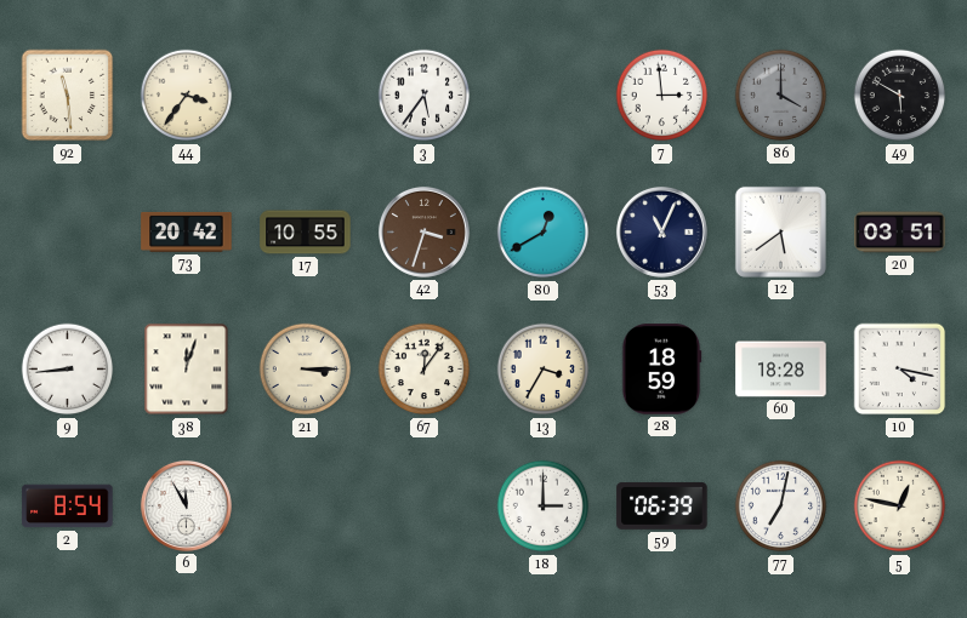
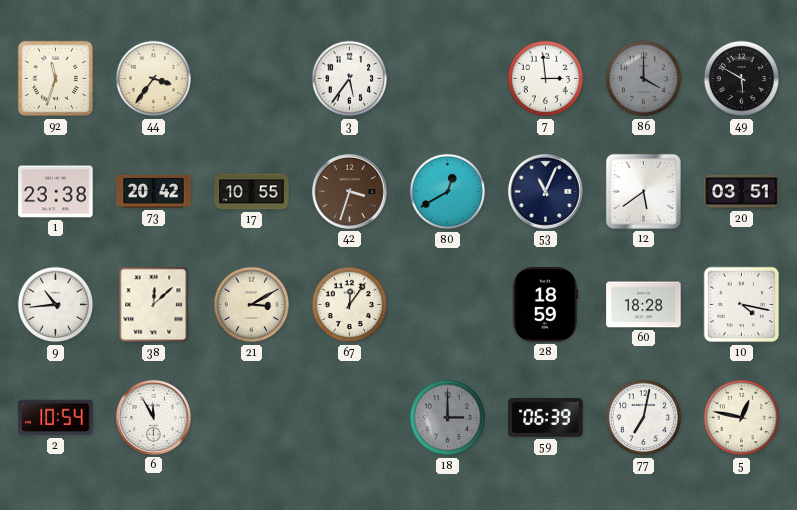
92: 11:29 -> 11:33 (56, 79)
1: none -> 23:38 (56, 192)
9: 8:44 -> 10:44 (56, 305)
38: 12:03 -> 12:08 (154, 305)
21: 3:15 -> 3:10 (252, 305)
13: 3:35 -> none (544, 370)
2: 8:54 -> 10:54 (56, 418)
18 dial: white -> grey (448, 418)
